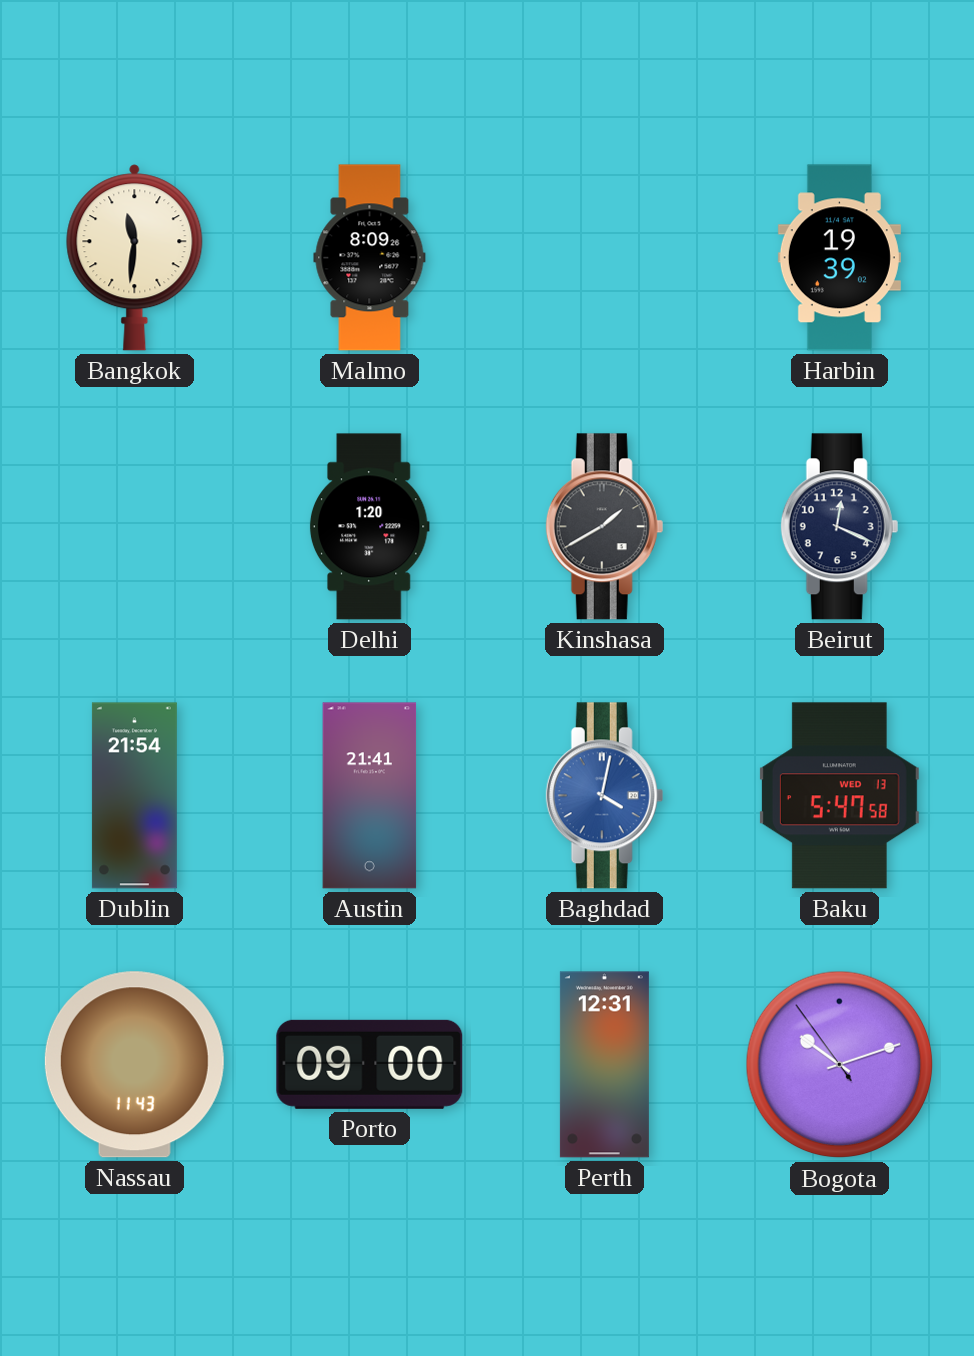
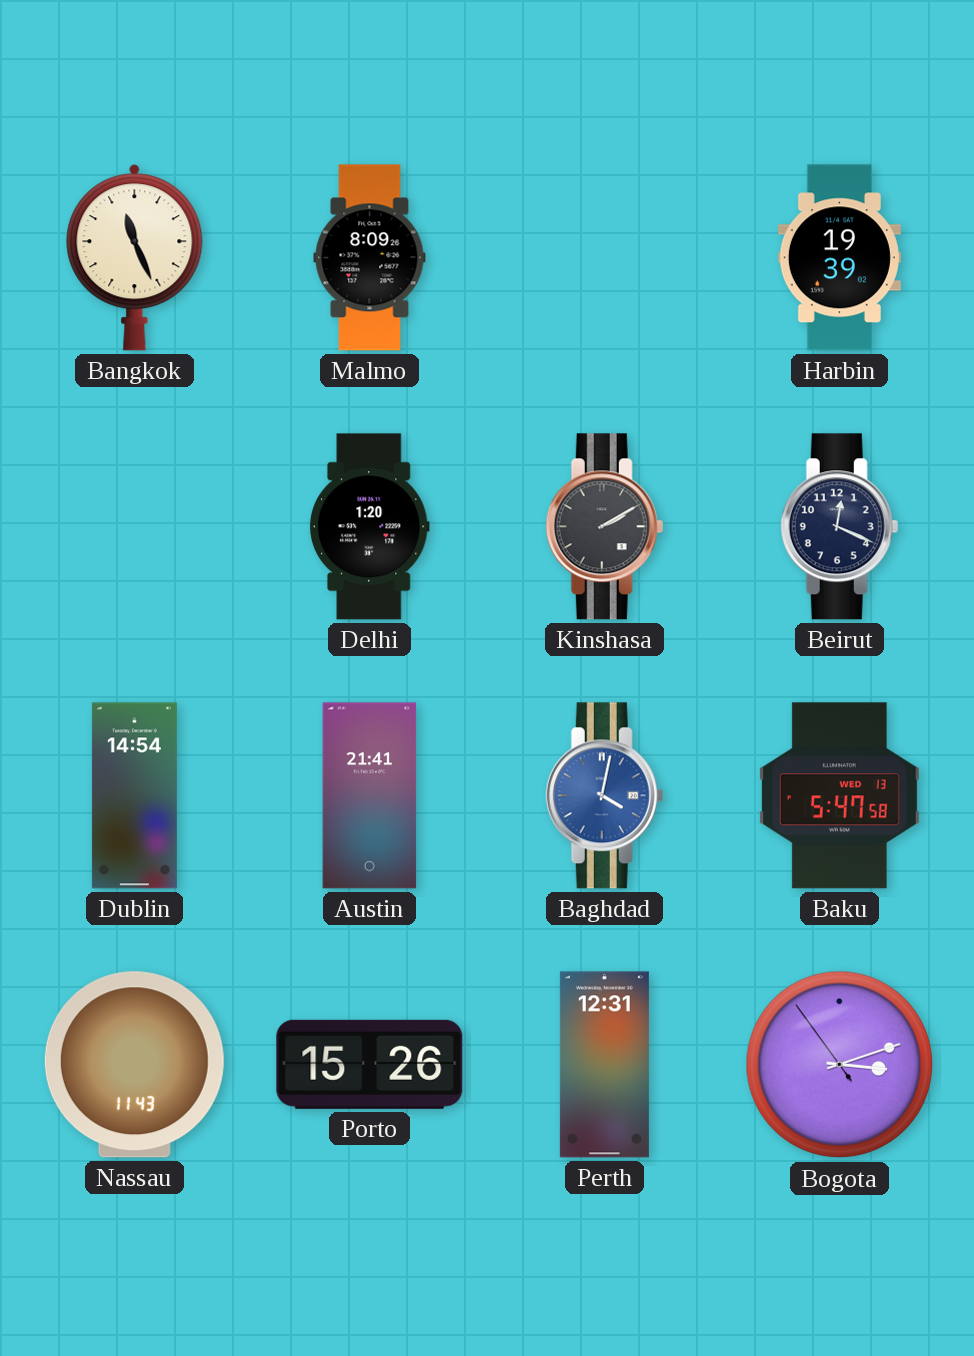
Bangkok: 11:31 -> 11:26 (135, 258)
Kinshasa: 1:40 -> 2:10 (605, 527)
Dublin: 21:54 -> 14:54 (134, 796)
Porto: 09:00 -> 15:26 (370, 1064)
Bogota: 10:11 -> 3:11 (840, 1065)
